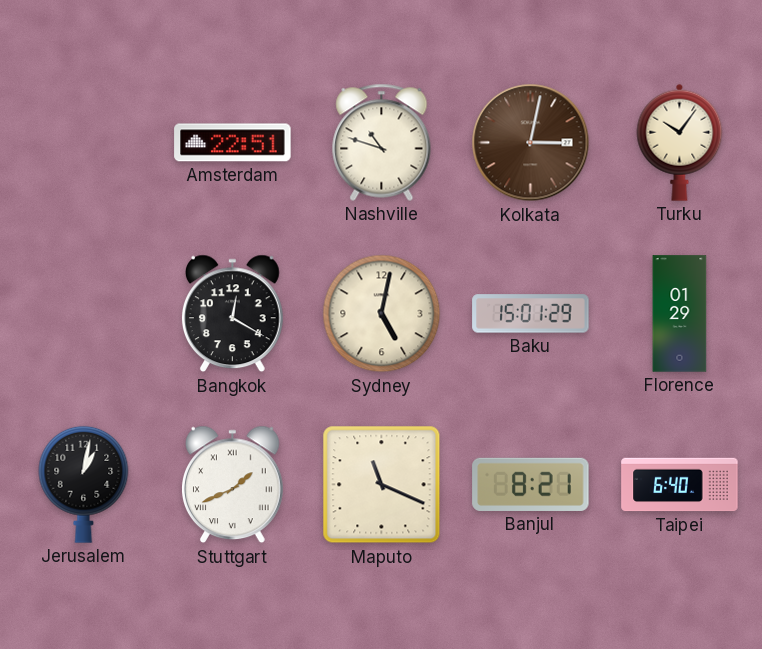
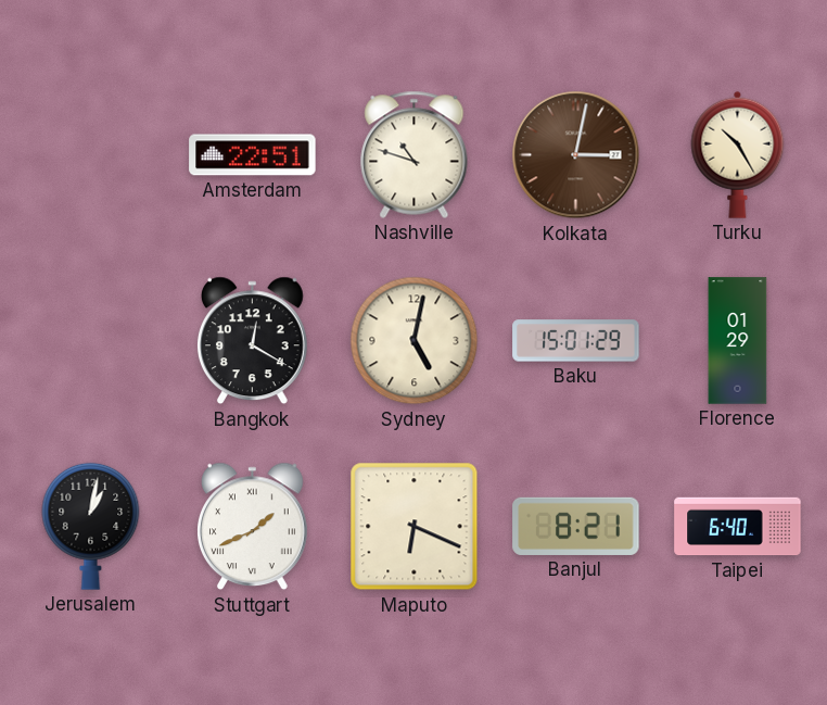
Turku: 10:06 -> 10:25 (738, 154)
Maputo: 11:19 -> 6:19 (415, 527)
